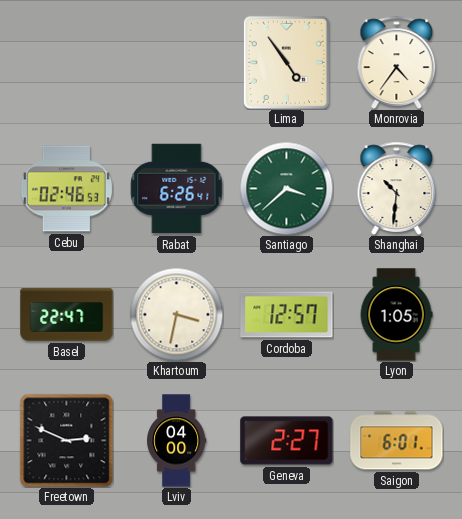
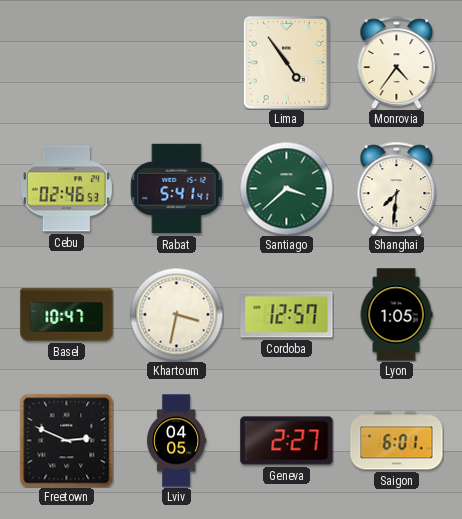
Rabat: 6:26 -> 5:41 (177, 189)
Shanghai: 10:31 -> 7:31 (397, 188)
Basel: 22:47 -> 10:47 (67, 315)
Lviv: 04:00 -> 04:05 (177, 441)
